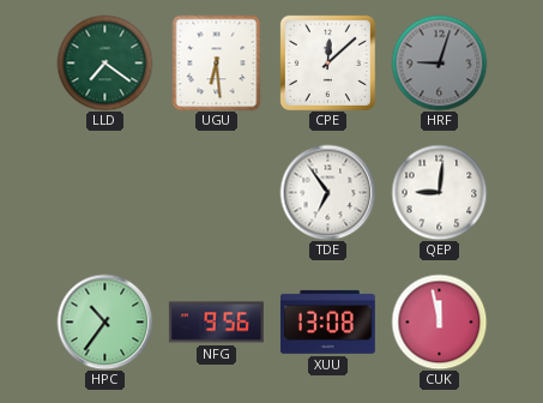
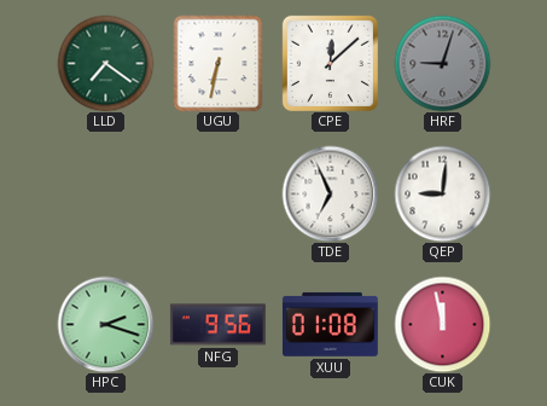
UGU: 6:29 -> 6:32 (219, 63)
TDE: 6:54 -> 6:56 (330, 193)
HPC: 10:36 -> 2:18 (105, 324)
XUU: 13:08 -> 01:08 (330, 324)
